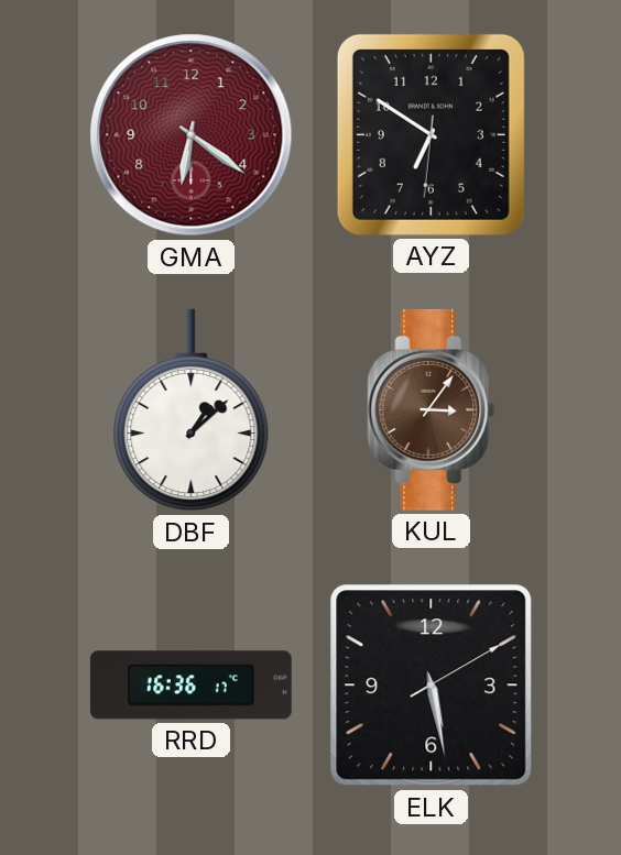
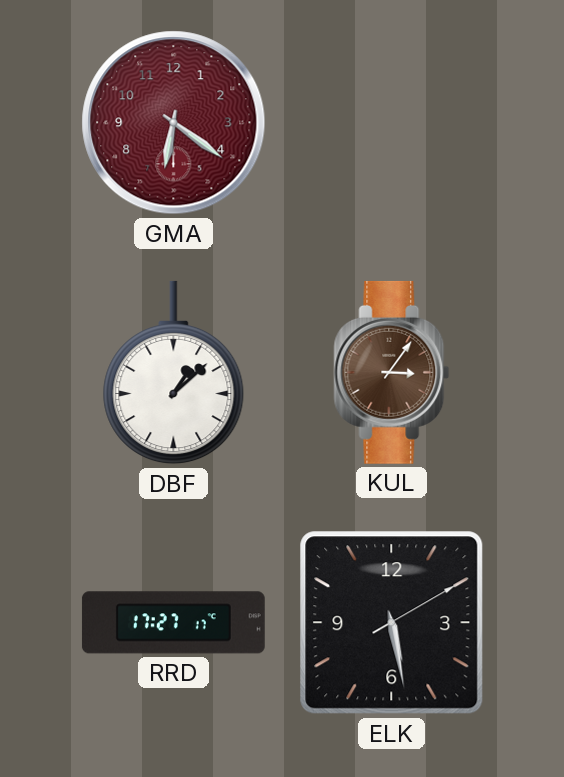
AYZ: 6:50 -> none (431, 134)
RRD: 16:36 -> 17:27 (173, 623)
